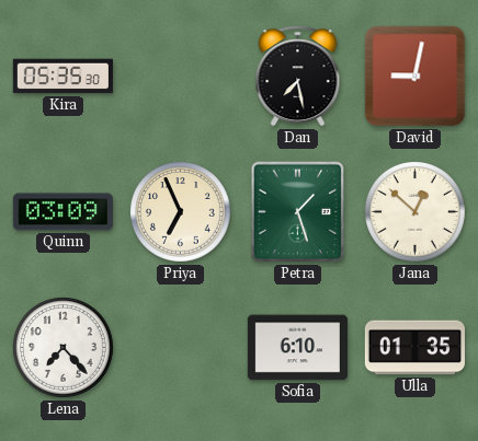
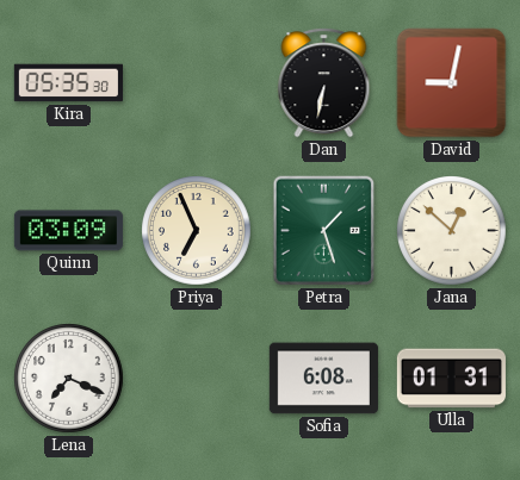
Dan: 7:28 -> 6:32 (324, 83)
Lena: 7:23 -> 7:19 (69, 379)
Sofia: 6:10 -> 6:08 (323, 379)
Ulla: 01:35 -> 01:31 (451, 379)
